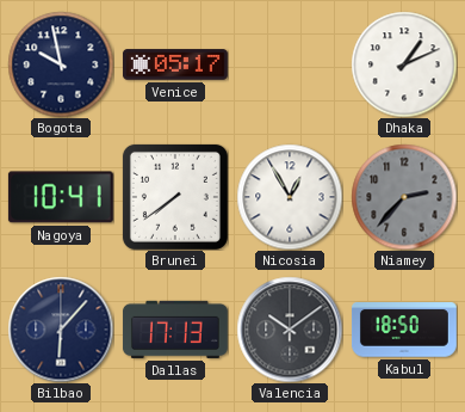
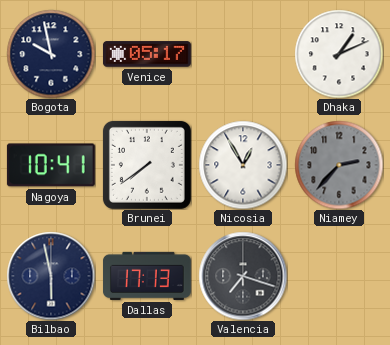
Bilbao: 6:07 -> 5:58 (51, 276)
Valencia: 10:09 -> 7:18 (243, 276)
Kabul: 18:50 -> none (404, 330)
